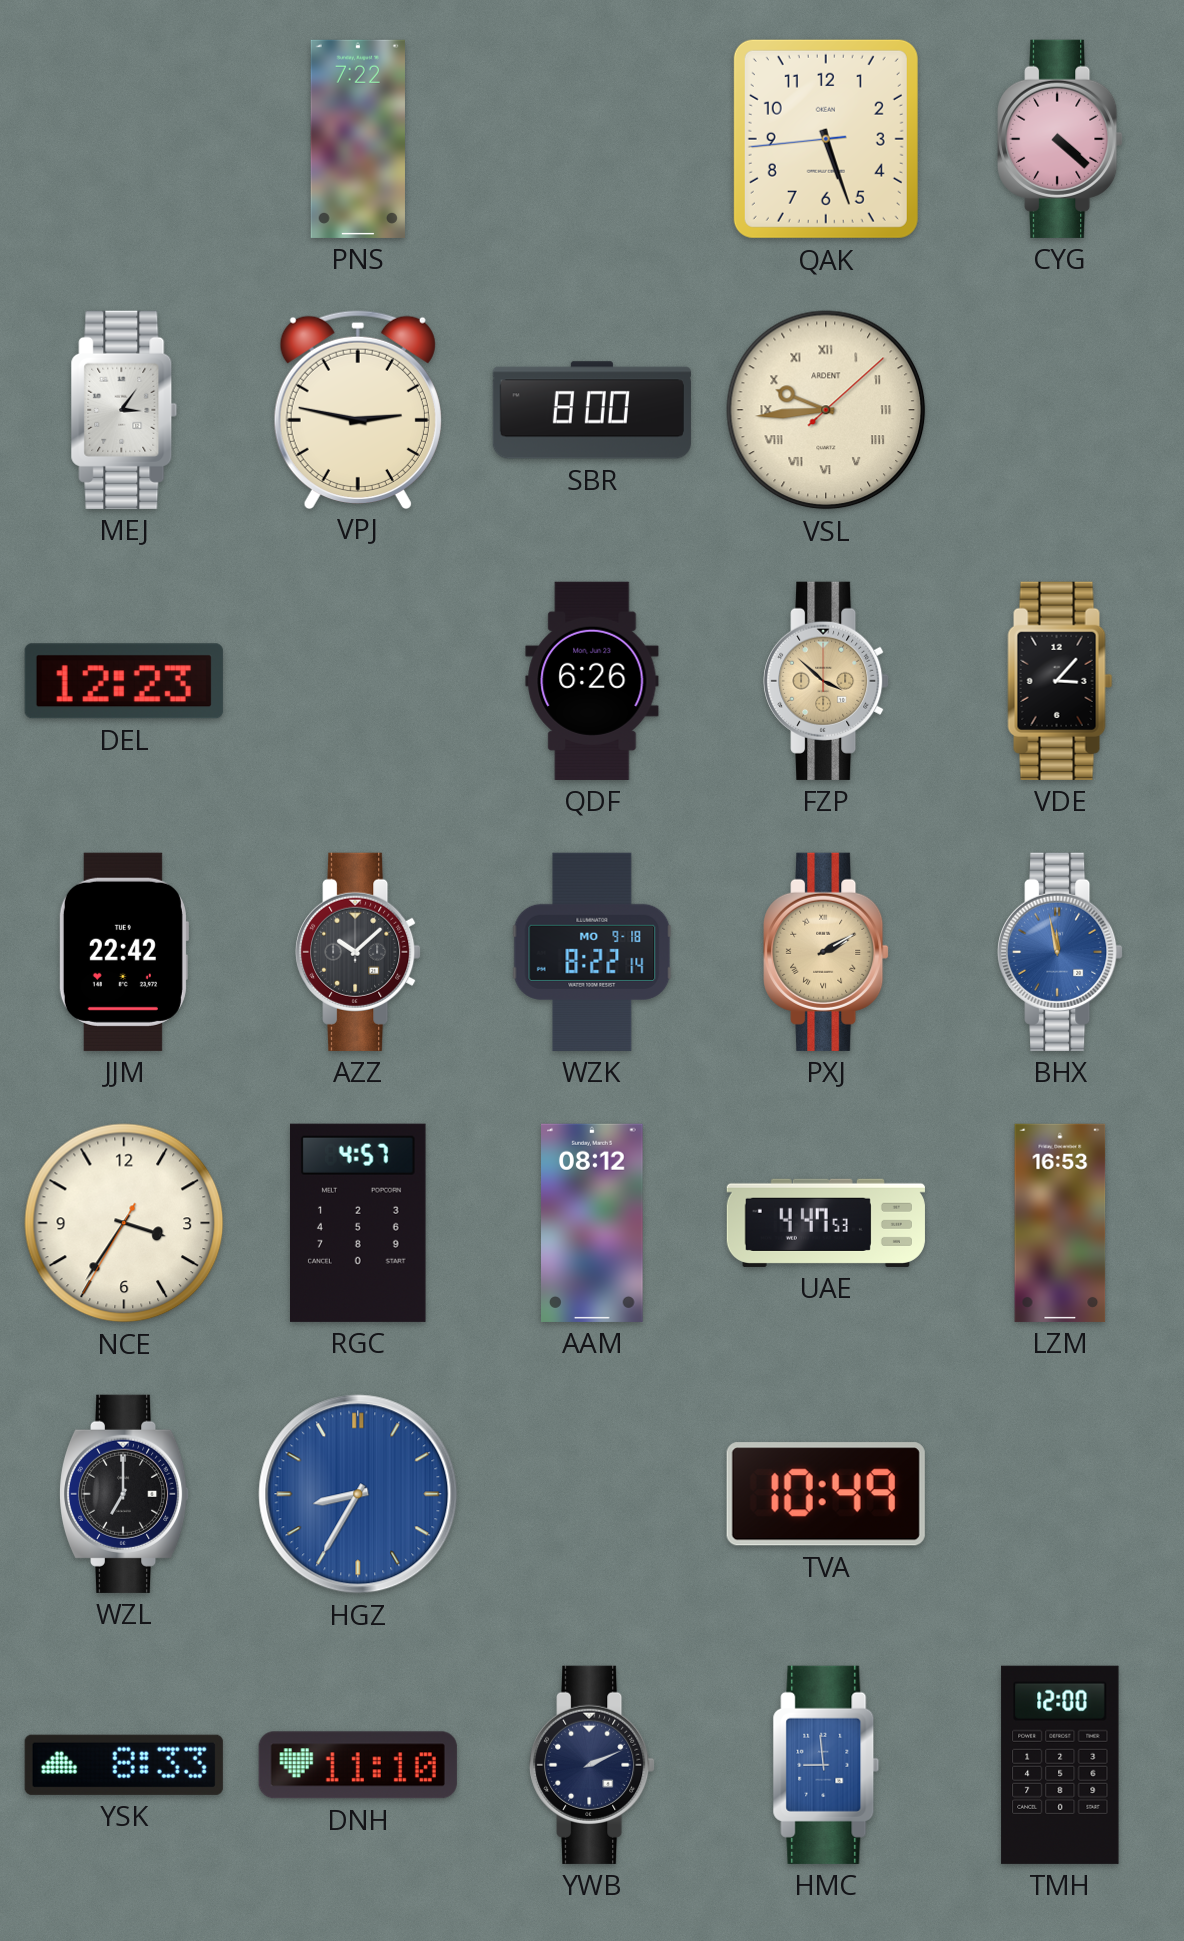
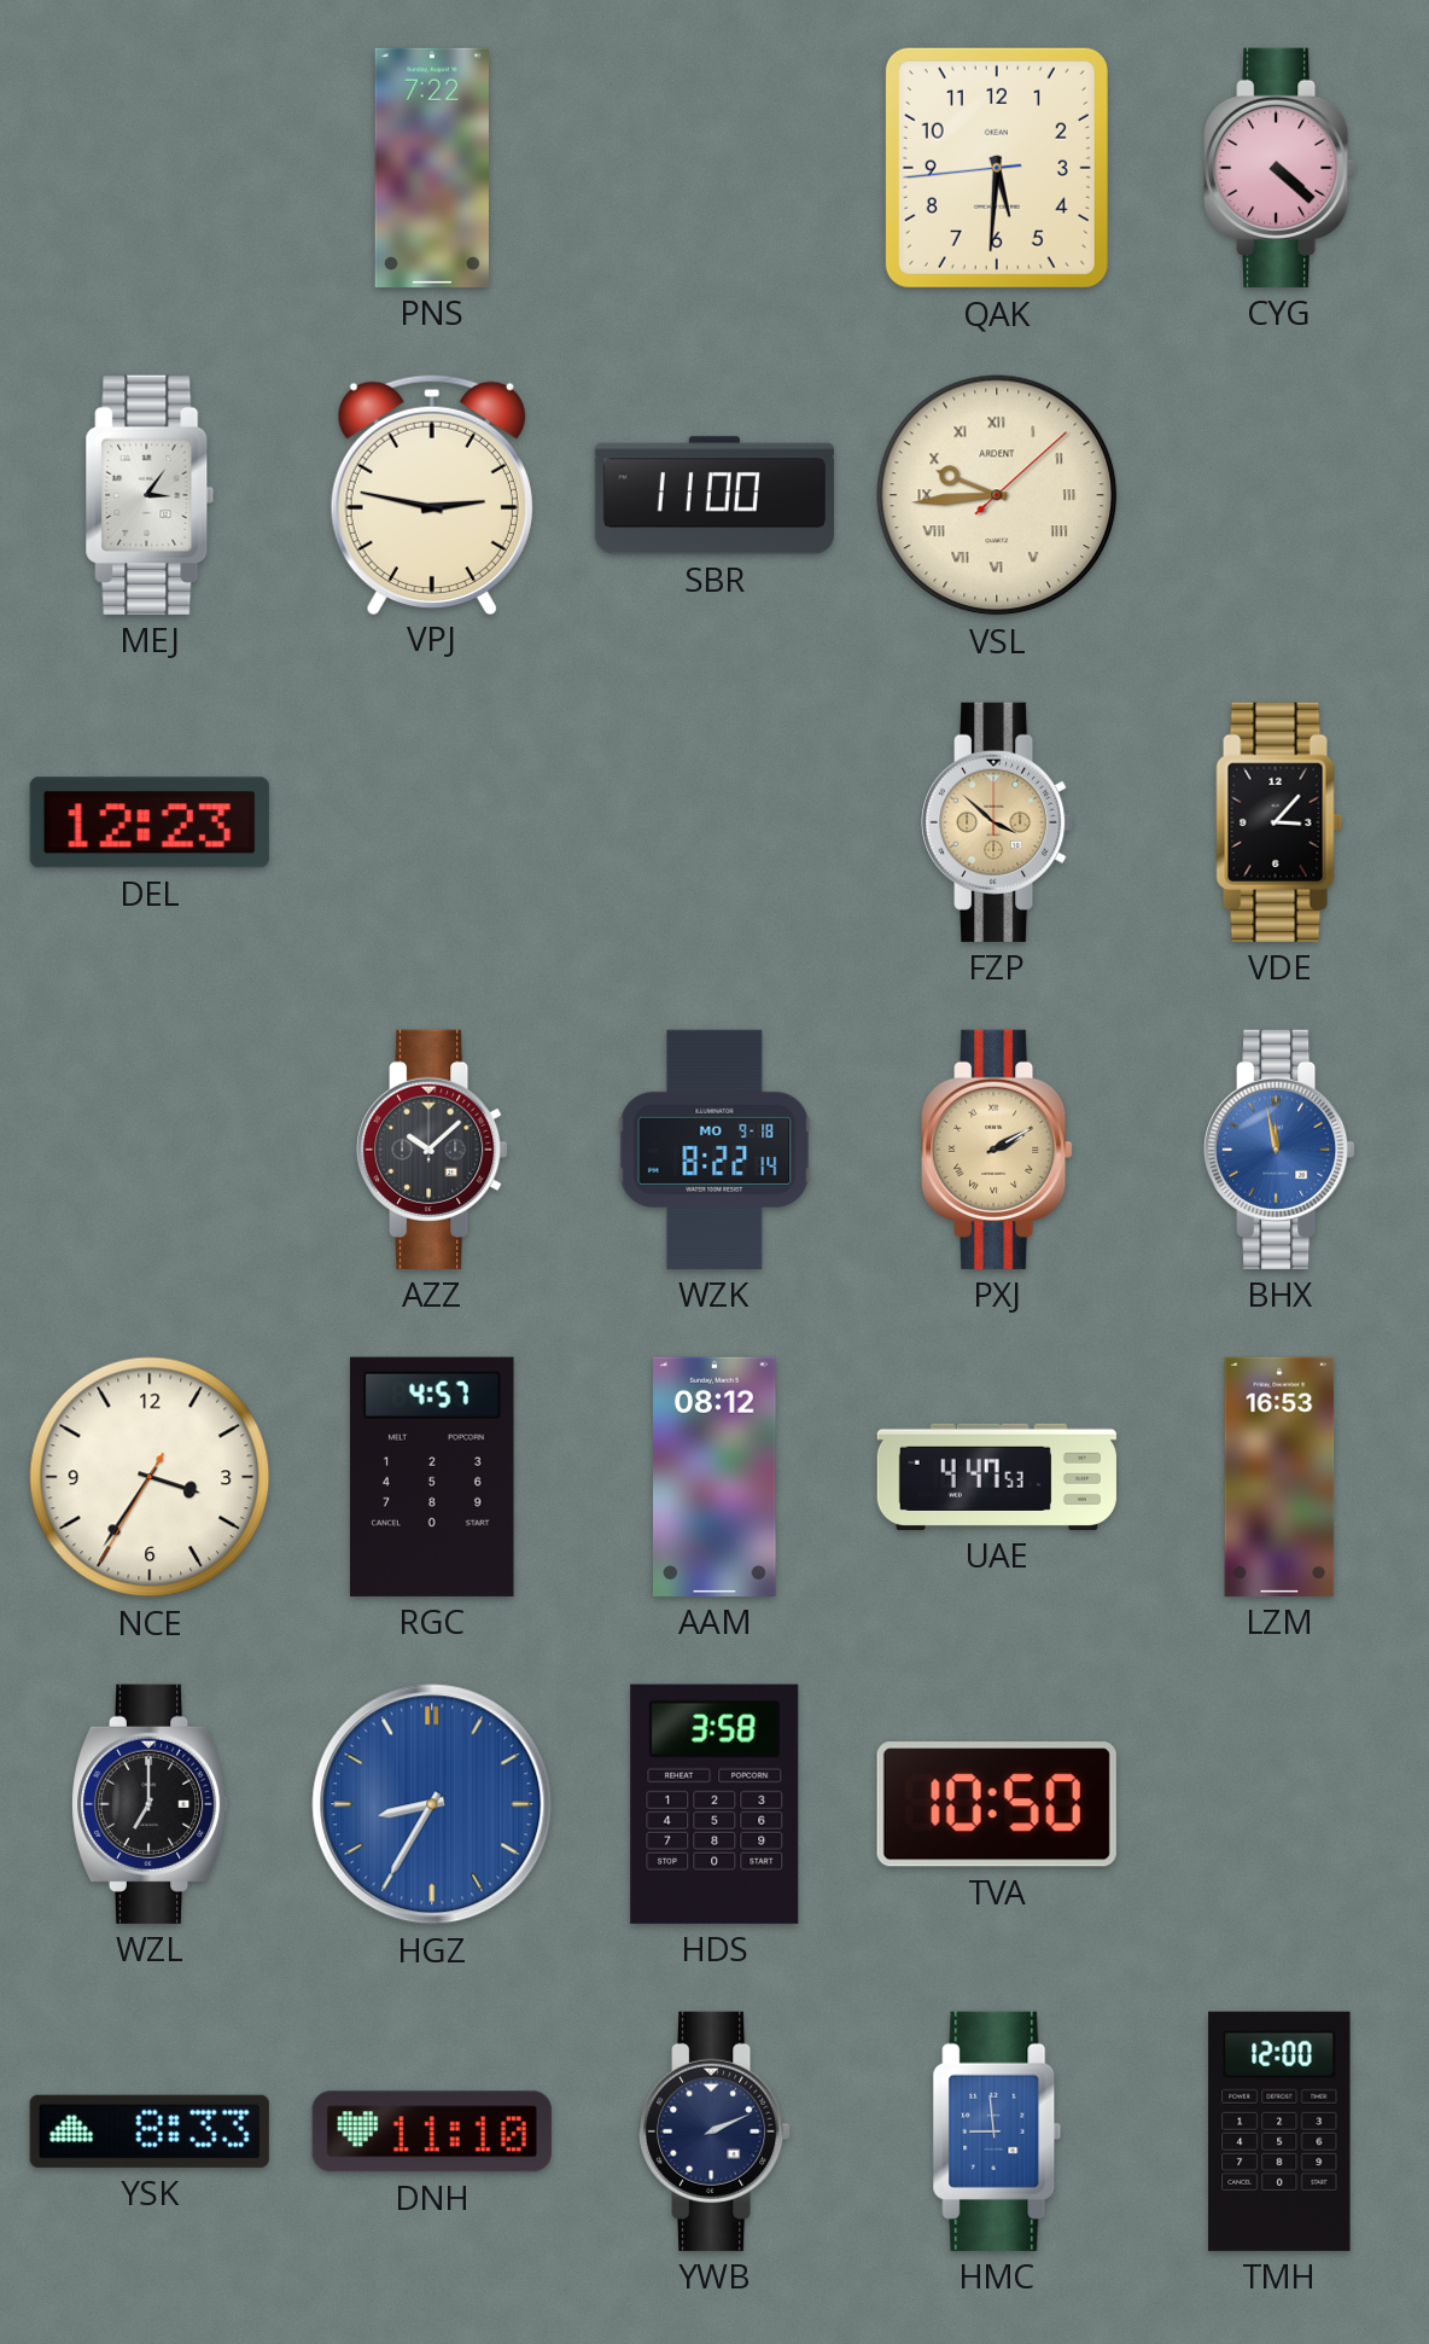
QAK: 5:26 -> 5:30 (997, 168)
SBR: 8:00 -> 11:00 (714, 495)
QDF: 6:26 -> none (592, 681)
JJM: 22:42 -> none (123, 952)
HDS: none -> 3:58 (714, 1804)
TVA: 10:49 -> 10:50 (997, 1804)
